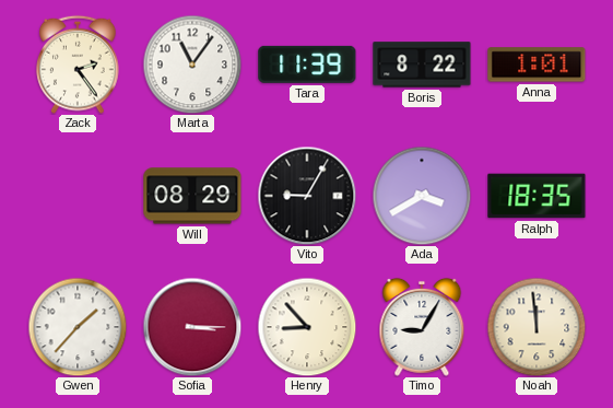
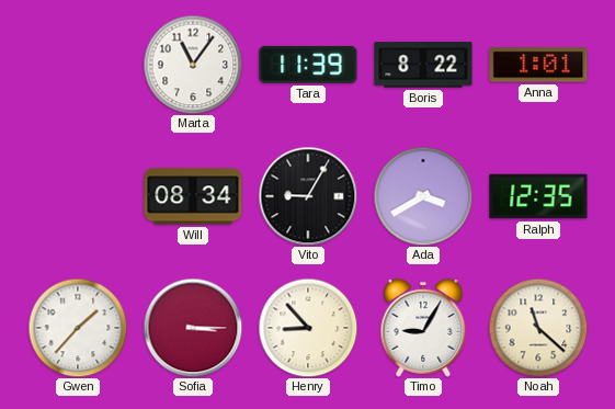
Zack: 2:24 -> none (78, 65)
Will: 08:29 -> 08:34 (193, 196)
Ralph: 18:35 -> 12:35 (538, 196)
Noah: 11:59 -> 11:22 (538, 328)
